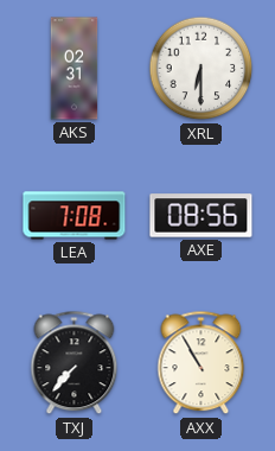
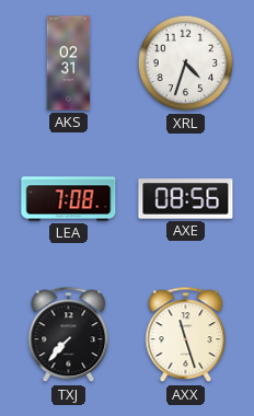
XRL: 6:30 -> 4:33 (186, 63)
AXX: 10:55 -> 11:27 (186, 335)
